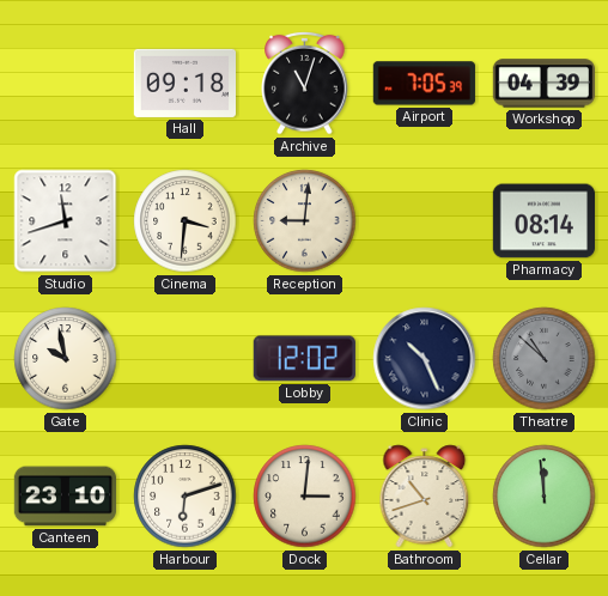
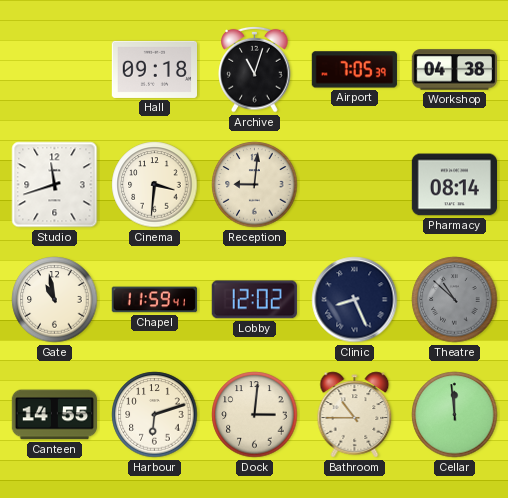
Workshop: 04:39 -> 04:38 (454, 70)
Gate: 9:58 -> 10:58 (55, 300)
Chapel: none -> 11:59 (154, 300)
Clinic: 10:26 -> 8:26 (355, 300)
Canteen: 23:10 -> 14:55 (55, 415)
Bathroom: 10:42 -> 10:45 (355, 415)
